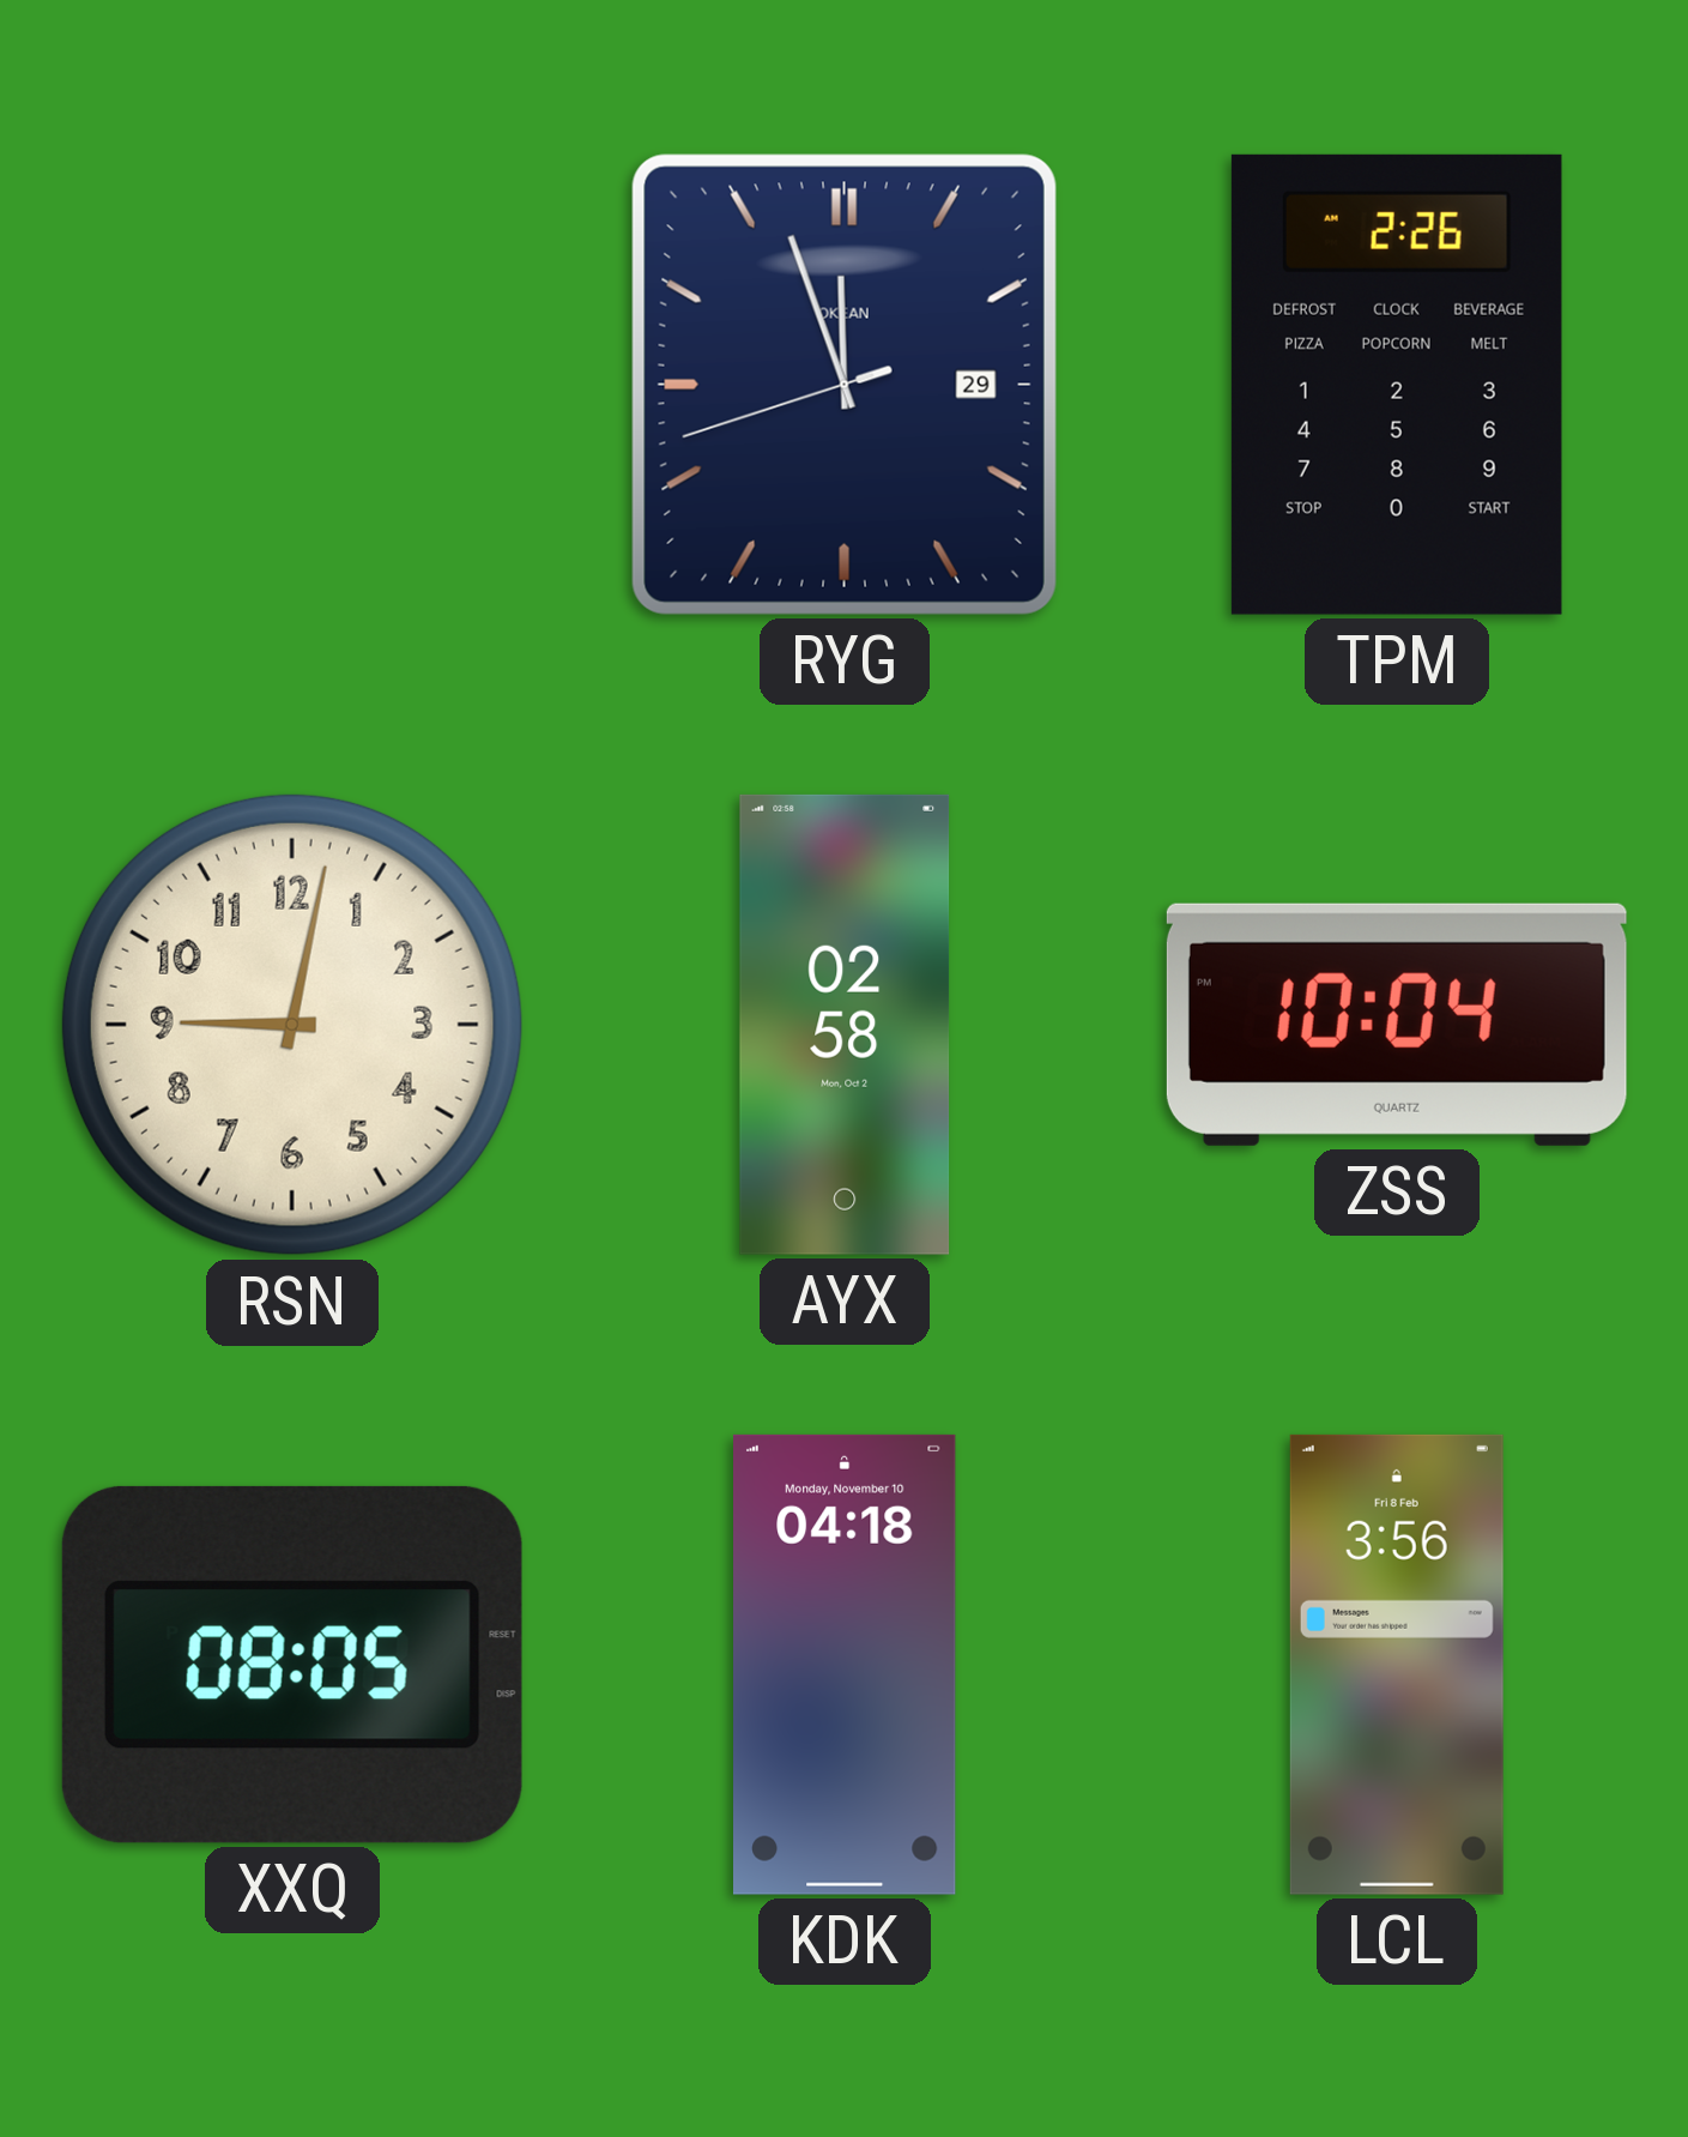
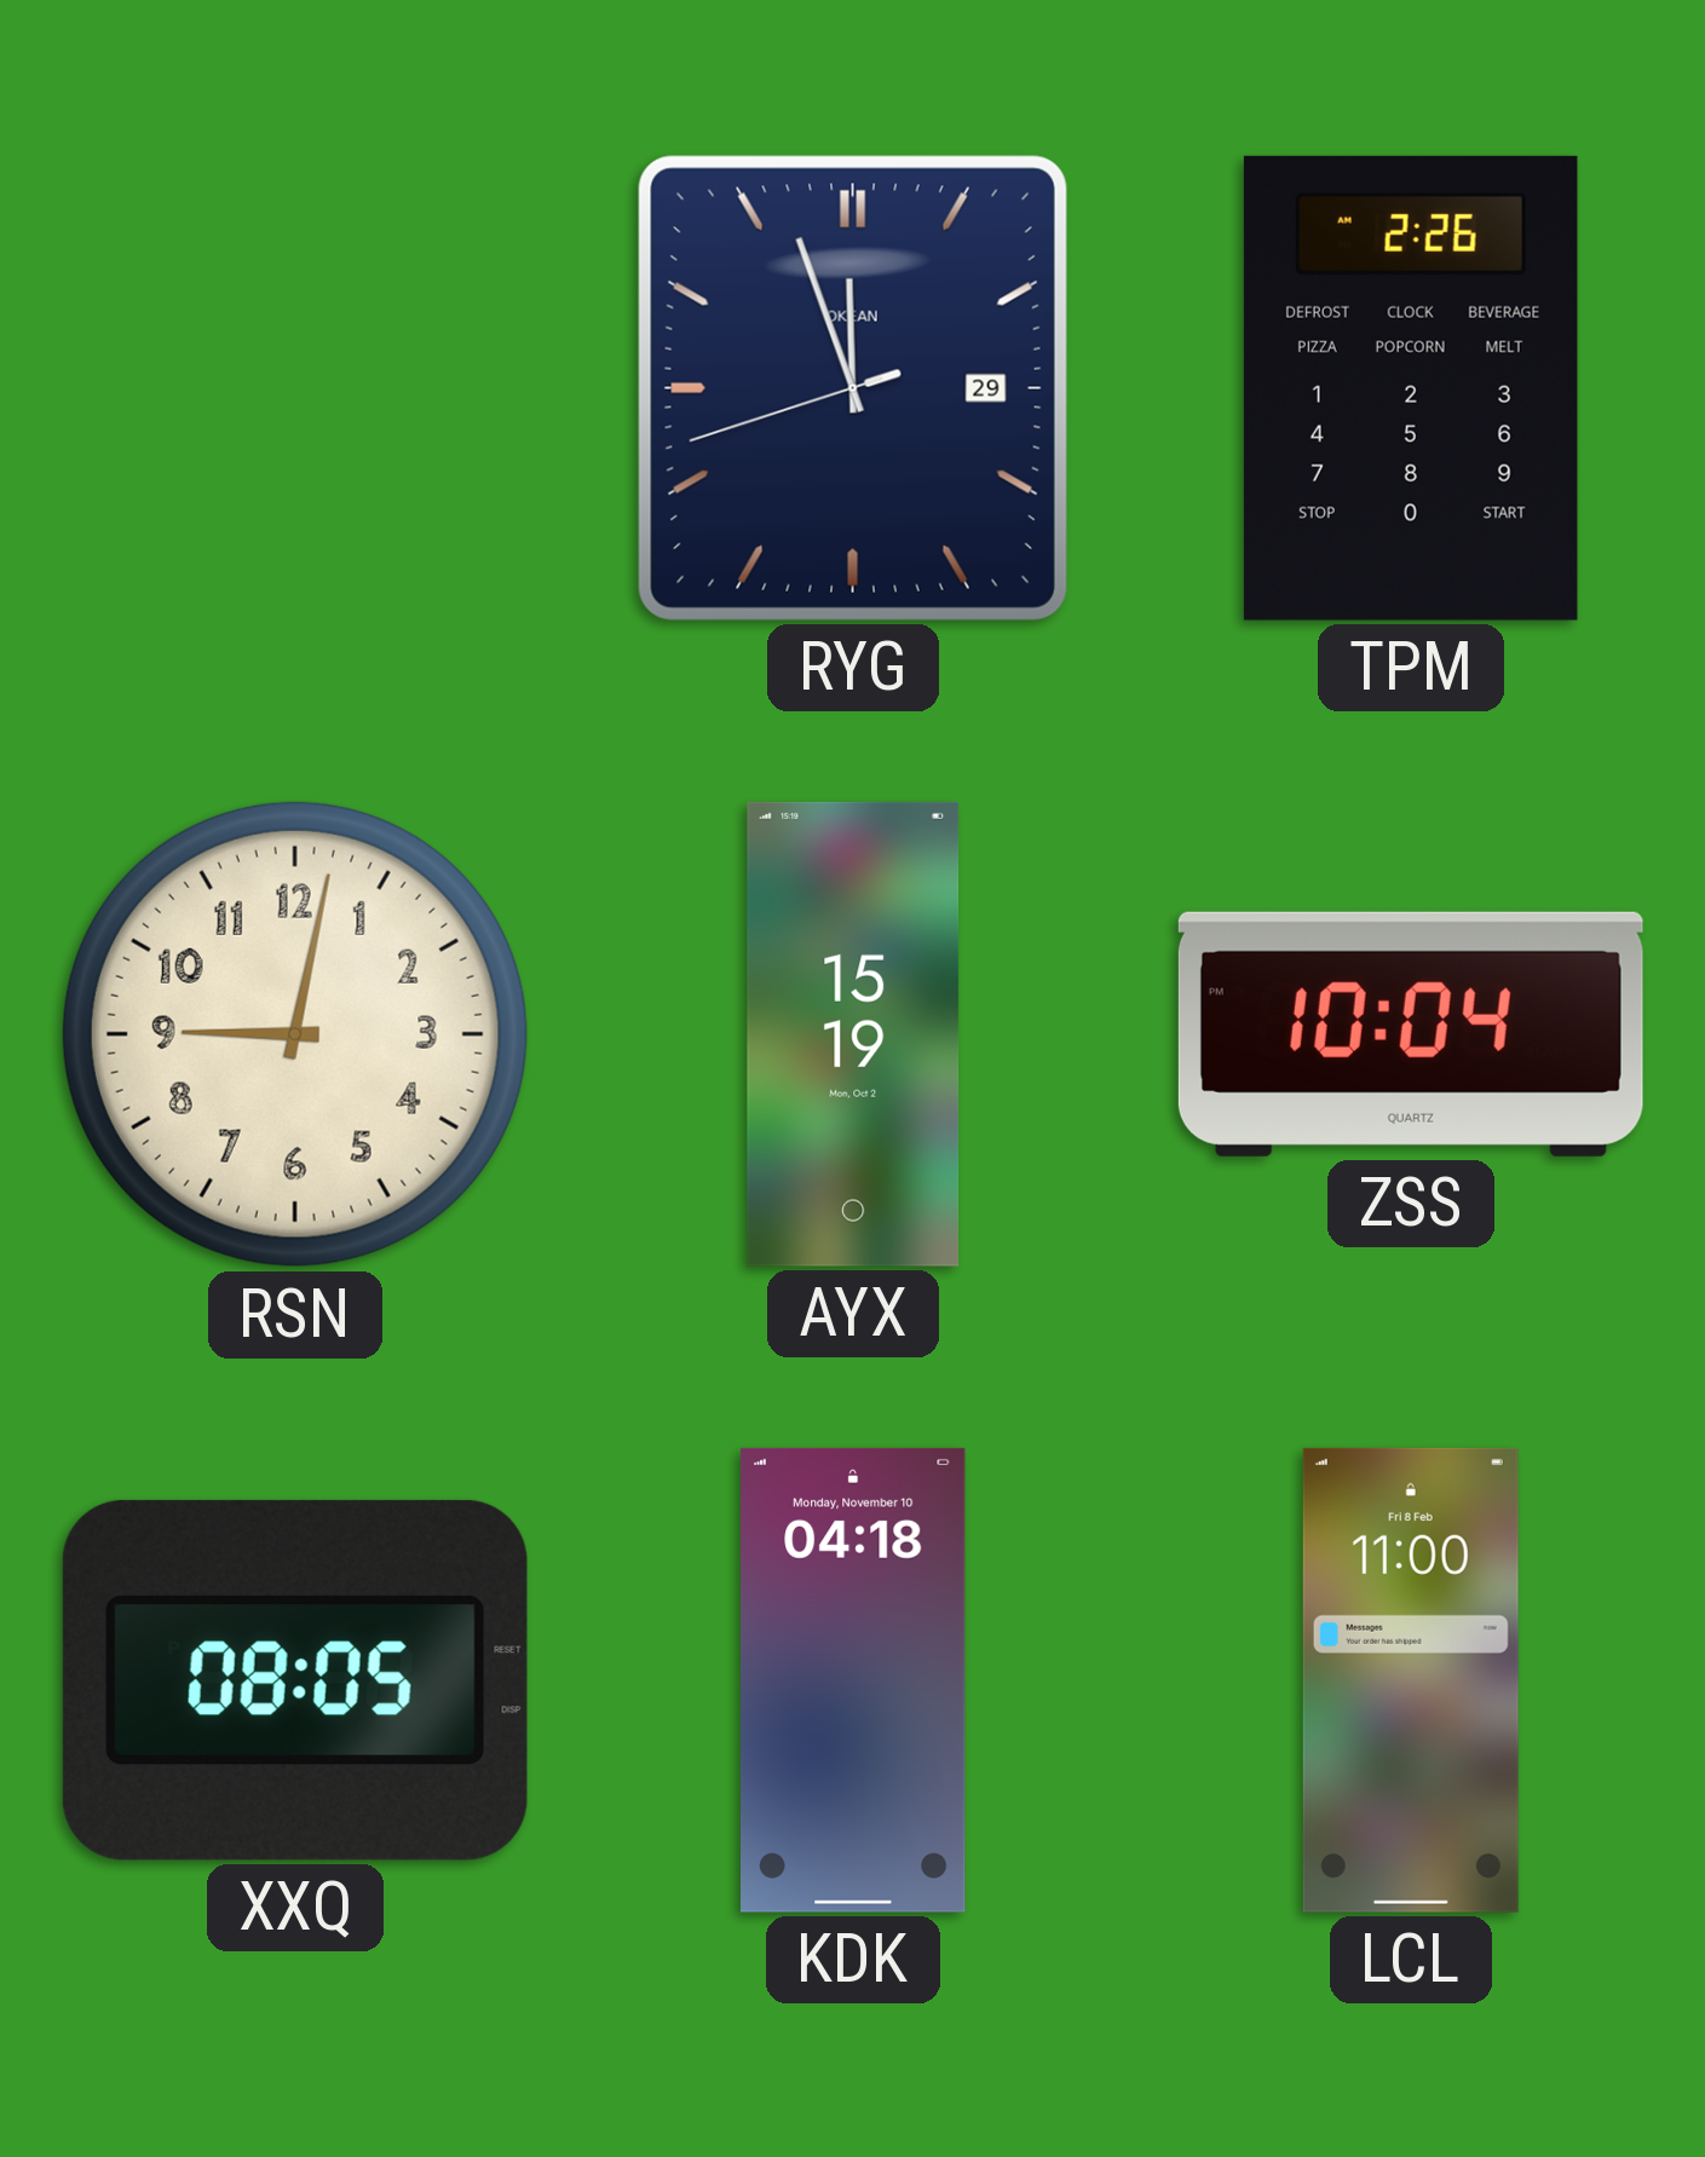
AYX: 02:58 -> 15:19 (853, 1034)
LCL: 3:56 -> 11:00 (1411, 1680)
